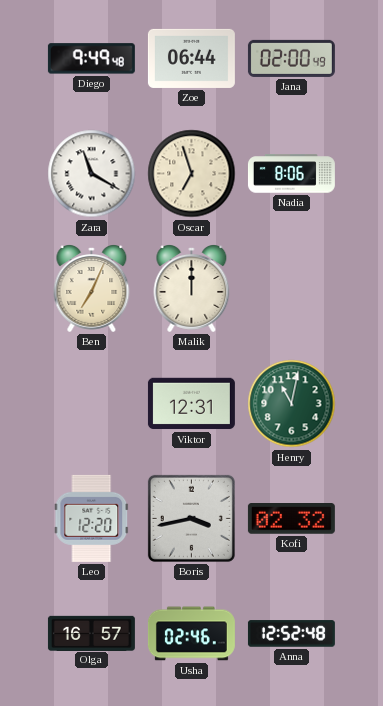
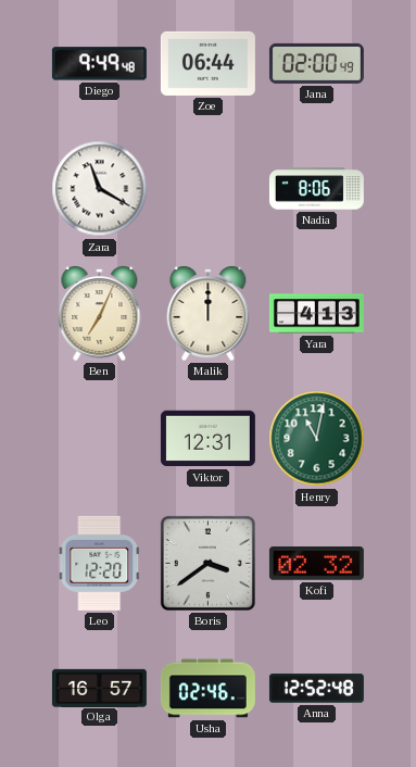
Oscar: 6:57 -> none (192, 174)
Yara: none -> 4:13 (316, 314)
Boris: 3:43 -> 3:39 (207, 563)
